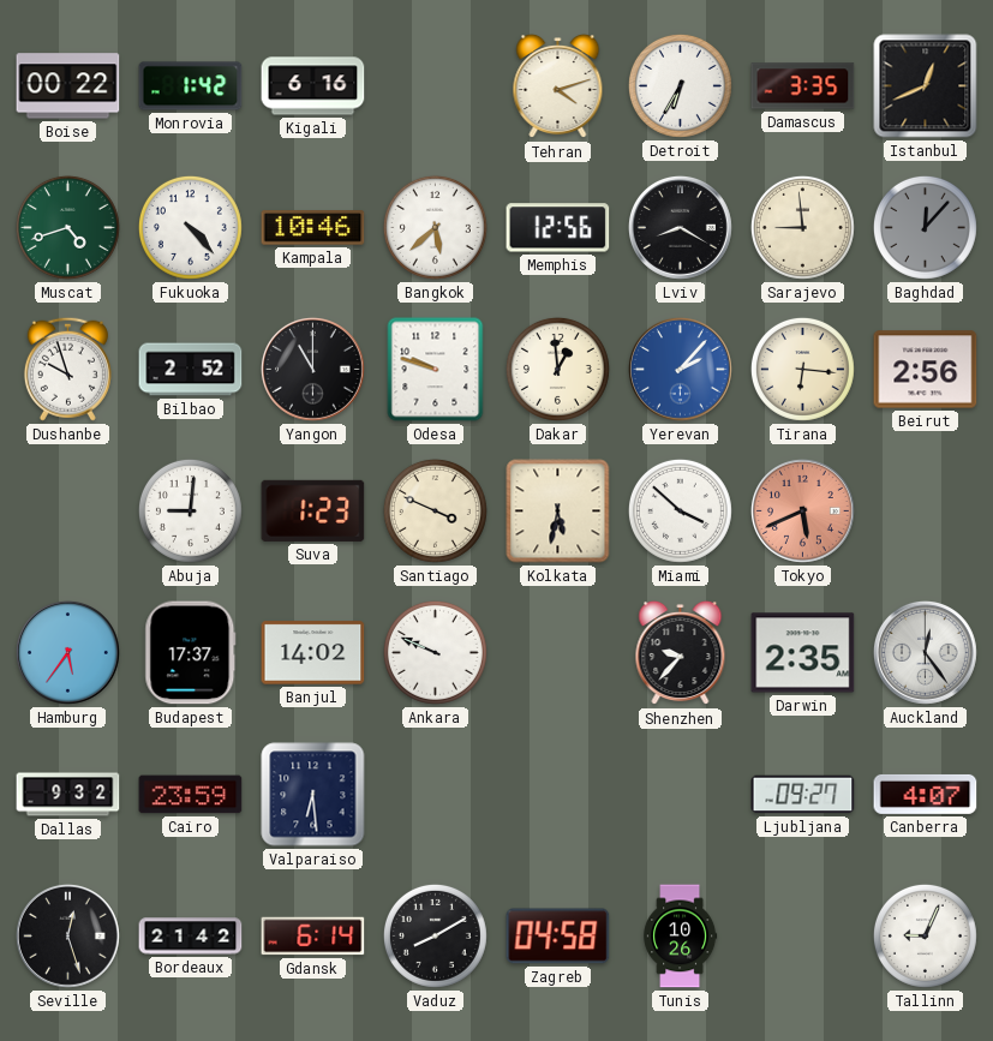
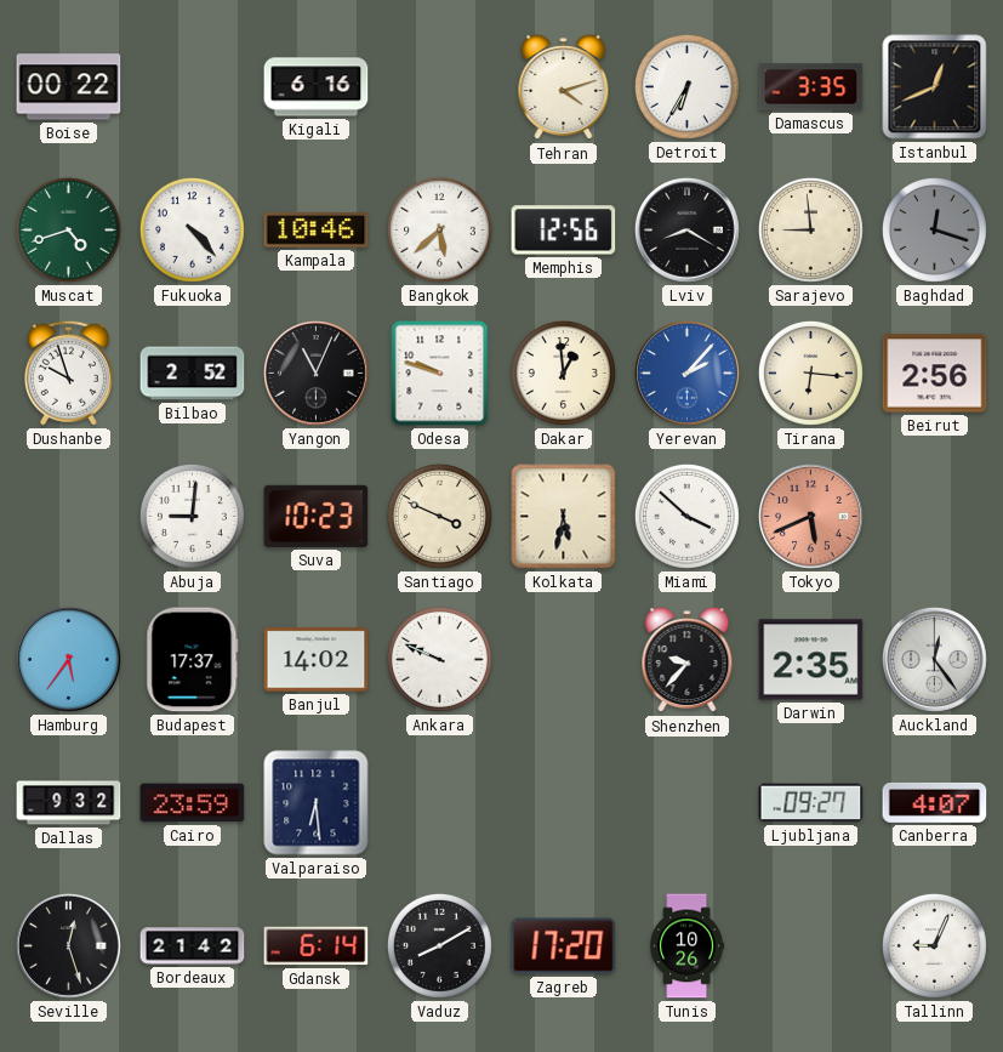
Monrovia: 1:42 -> none (191, 86)
Baghdad: 12:07 -> 12:18 (934, 229)
Yangon: 11:00 -> 11:04 (315, 373)
Suva: 1:23 -> 10:23 (317, 516)
Zagreb: 04:58 -> 17:20 (564, 946)
